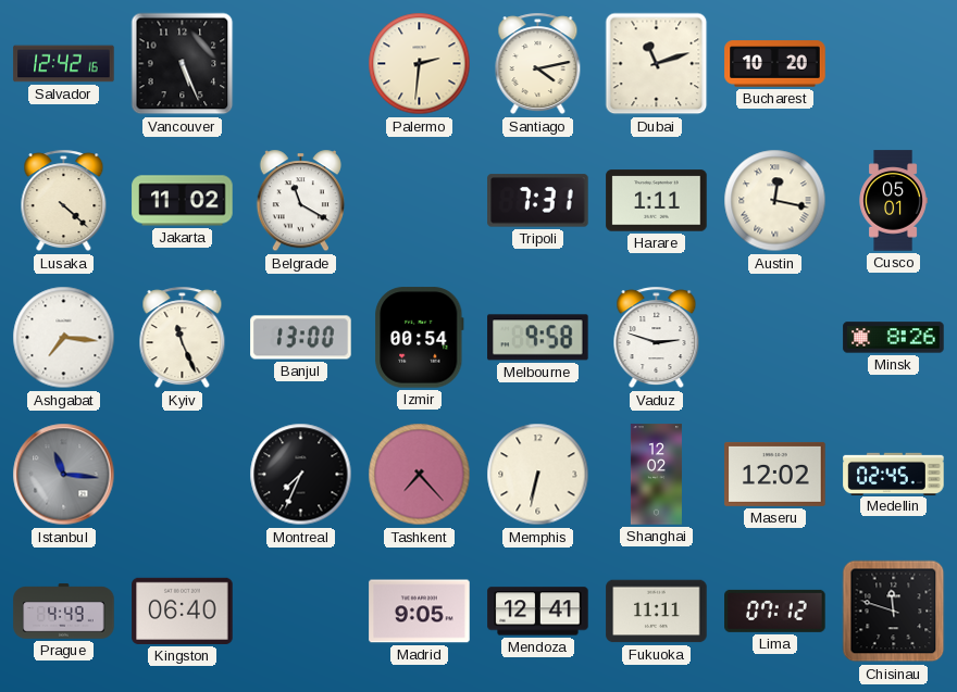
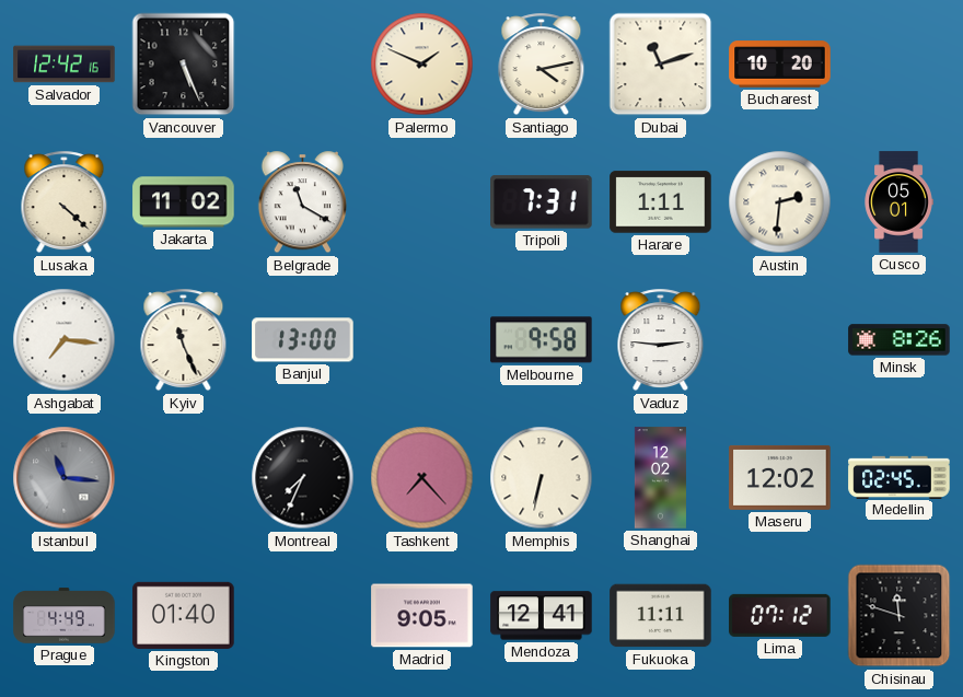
Palermo: 2:31 -> 1:49 (422, 65)
Austin: 12:17 -> 2:31 (780, 202)
Izmir: 00:54 -> none (420, 338)
Vaduz: 2:48 -> 2:46 (661, 340)
Kingston: 06:40 -> 01:40 (184, 615)
